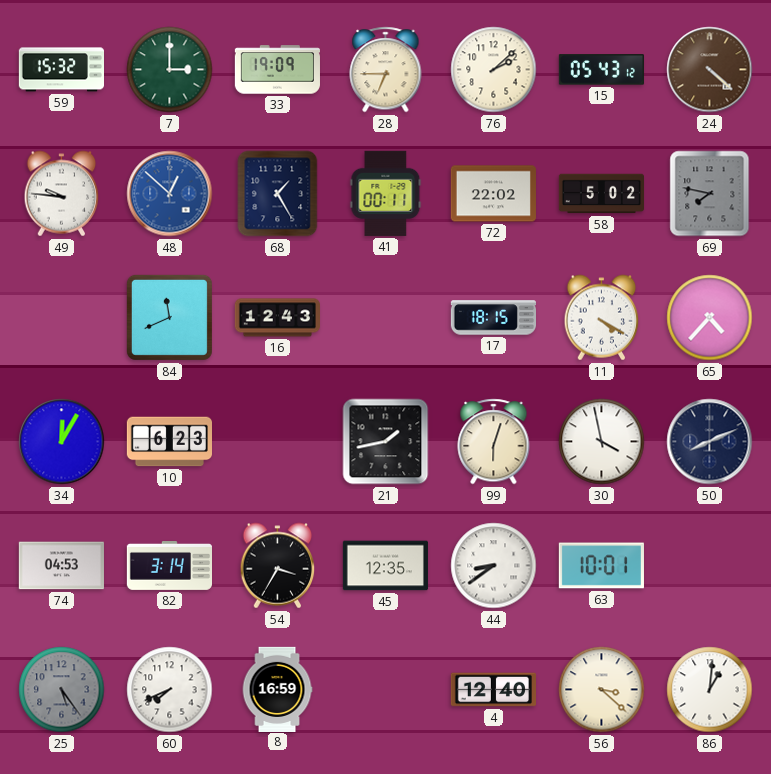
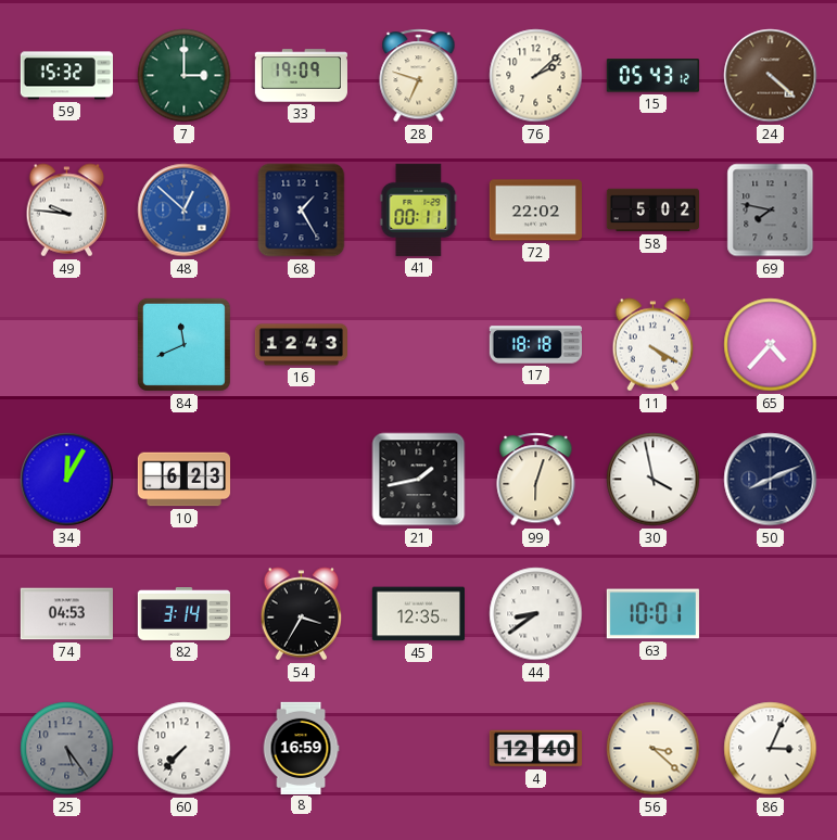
28: 6:45 -> 6:48 (419, 76)
17: 18:15 -> 18:18 (535, 345)
60: 7:41 -> 7:37 (185, 749)
86: 1:01 -> 3:04 (771, 749)
